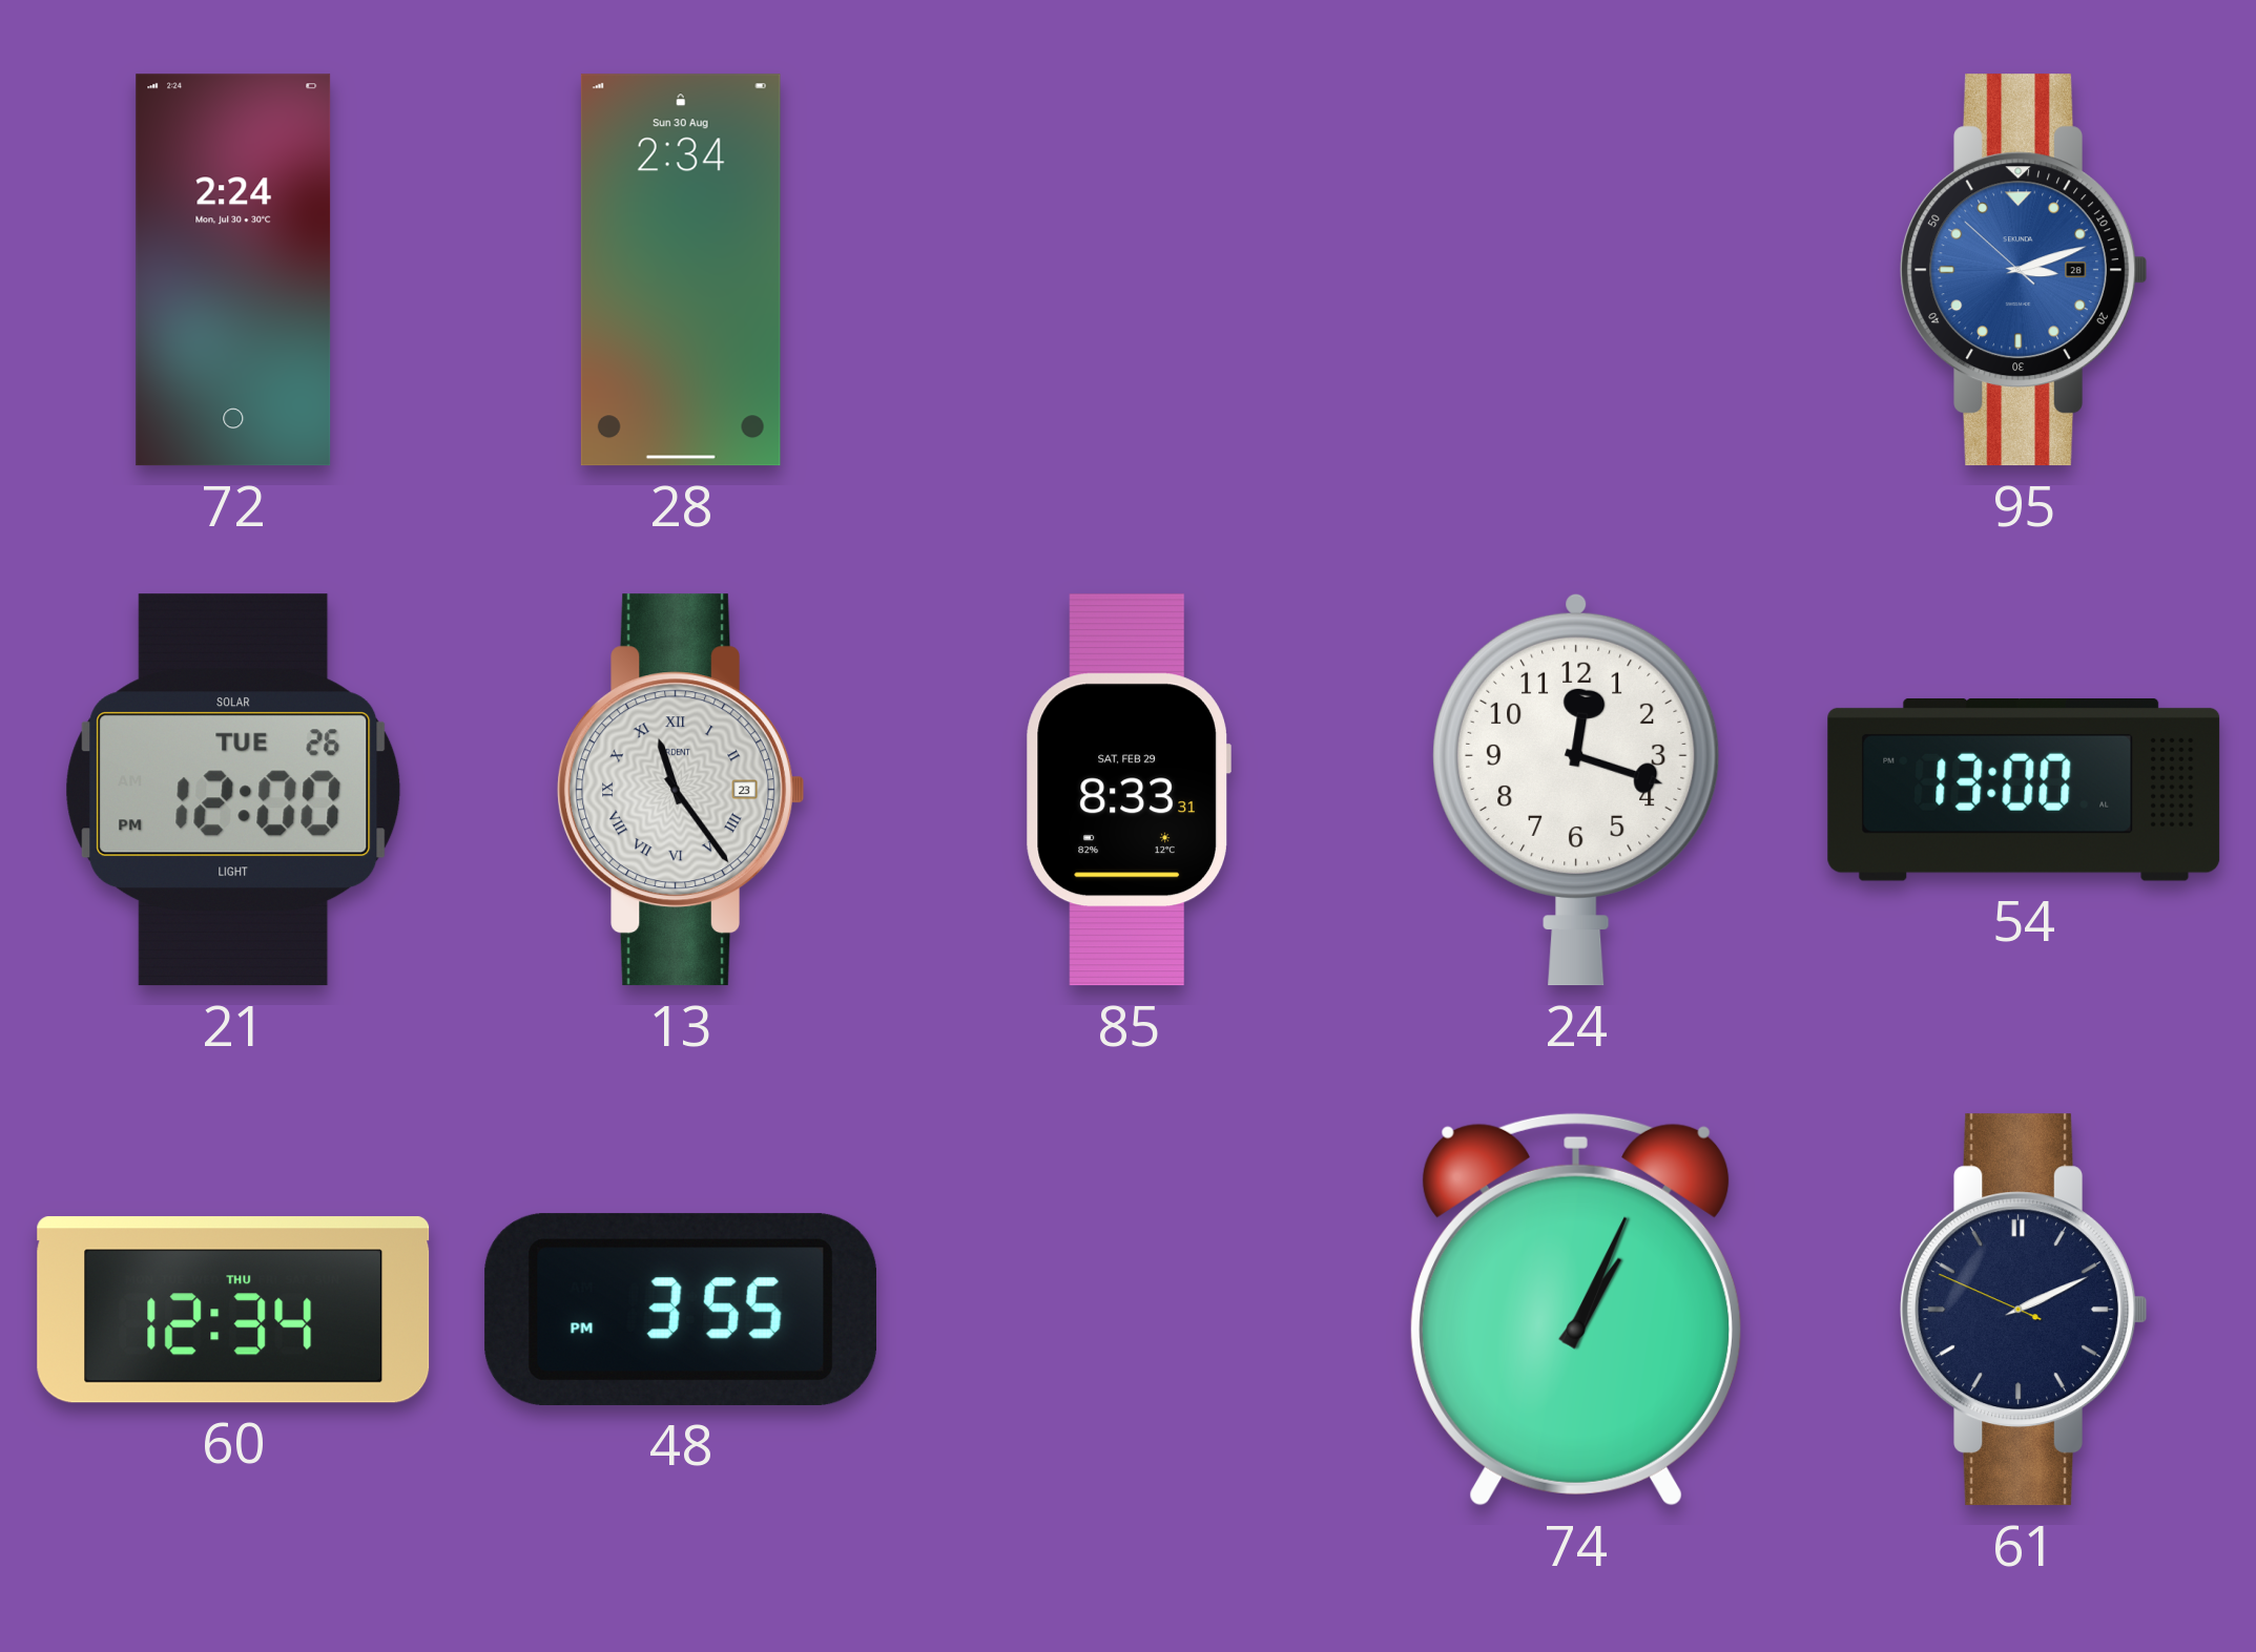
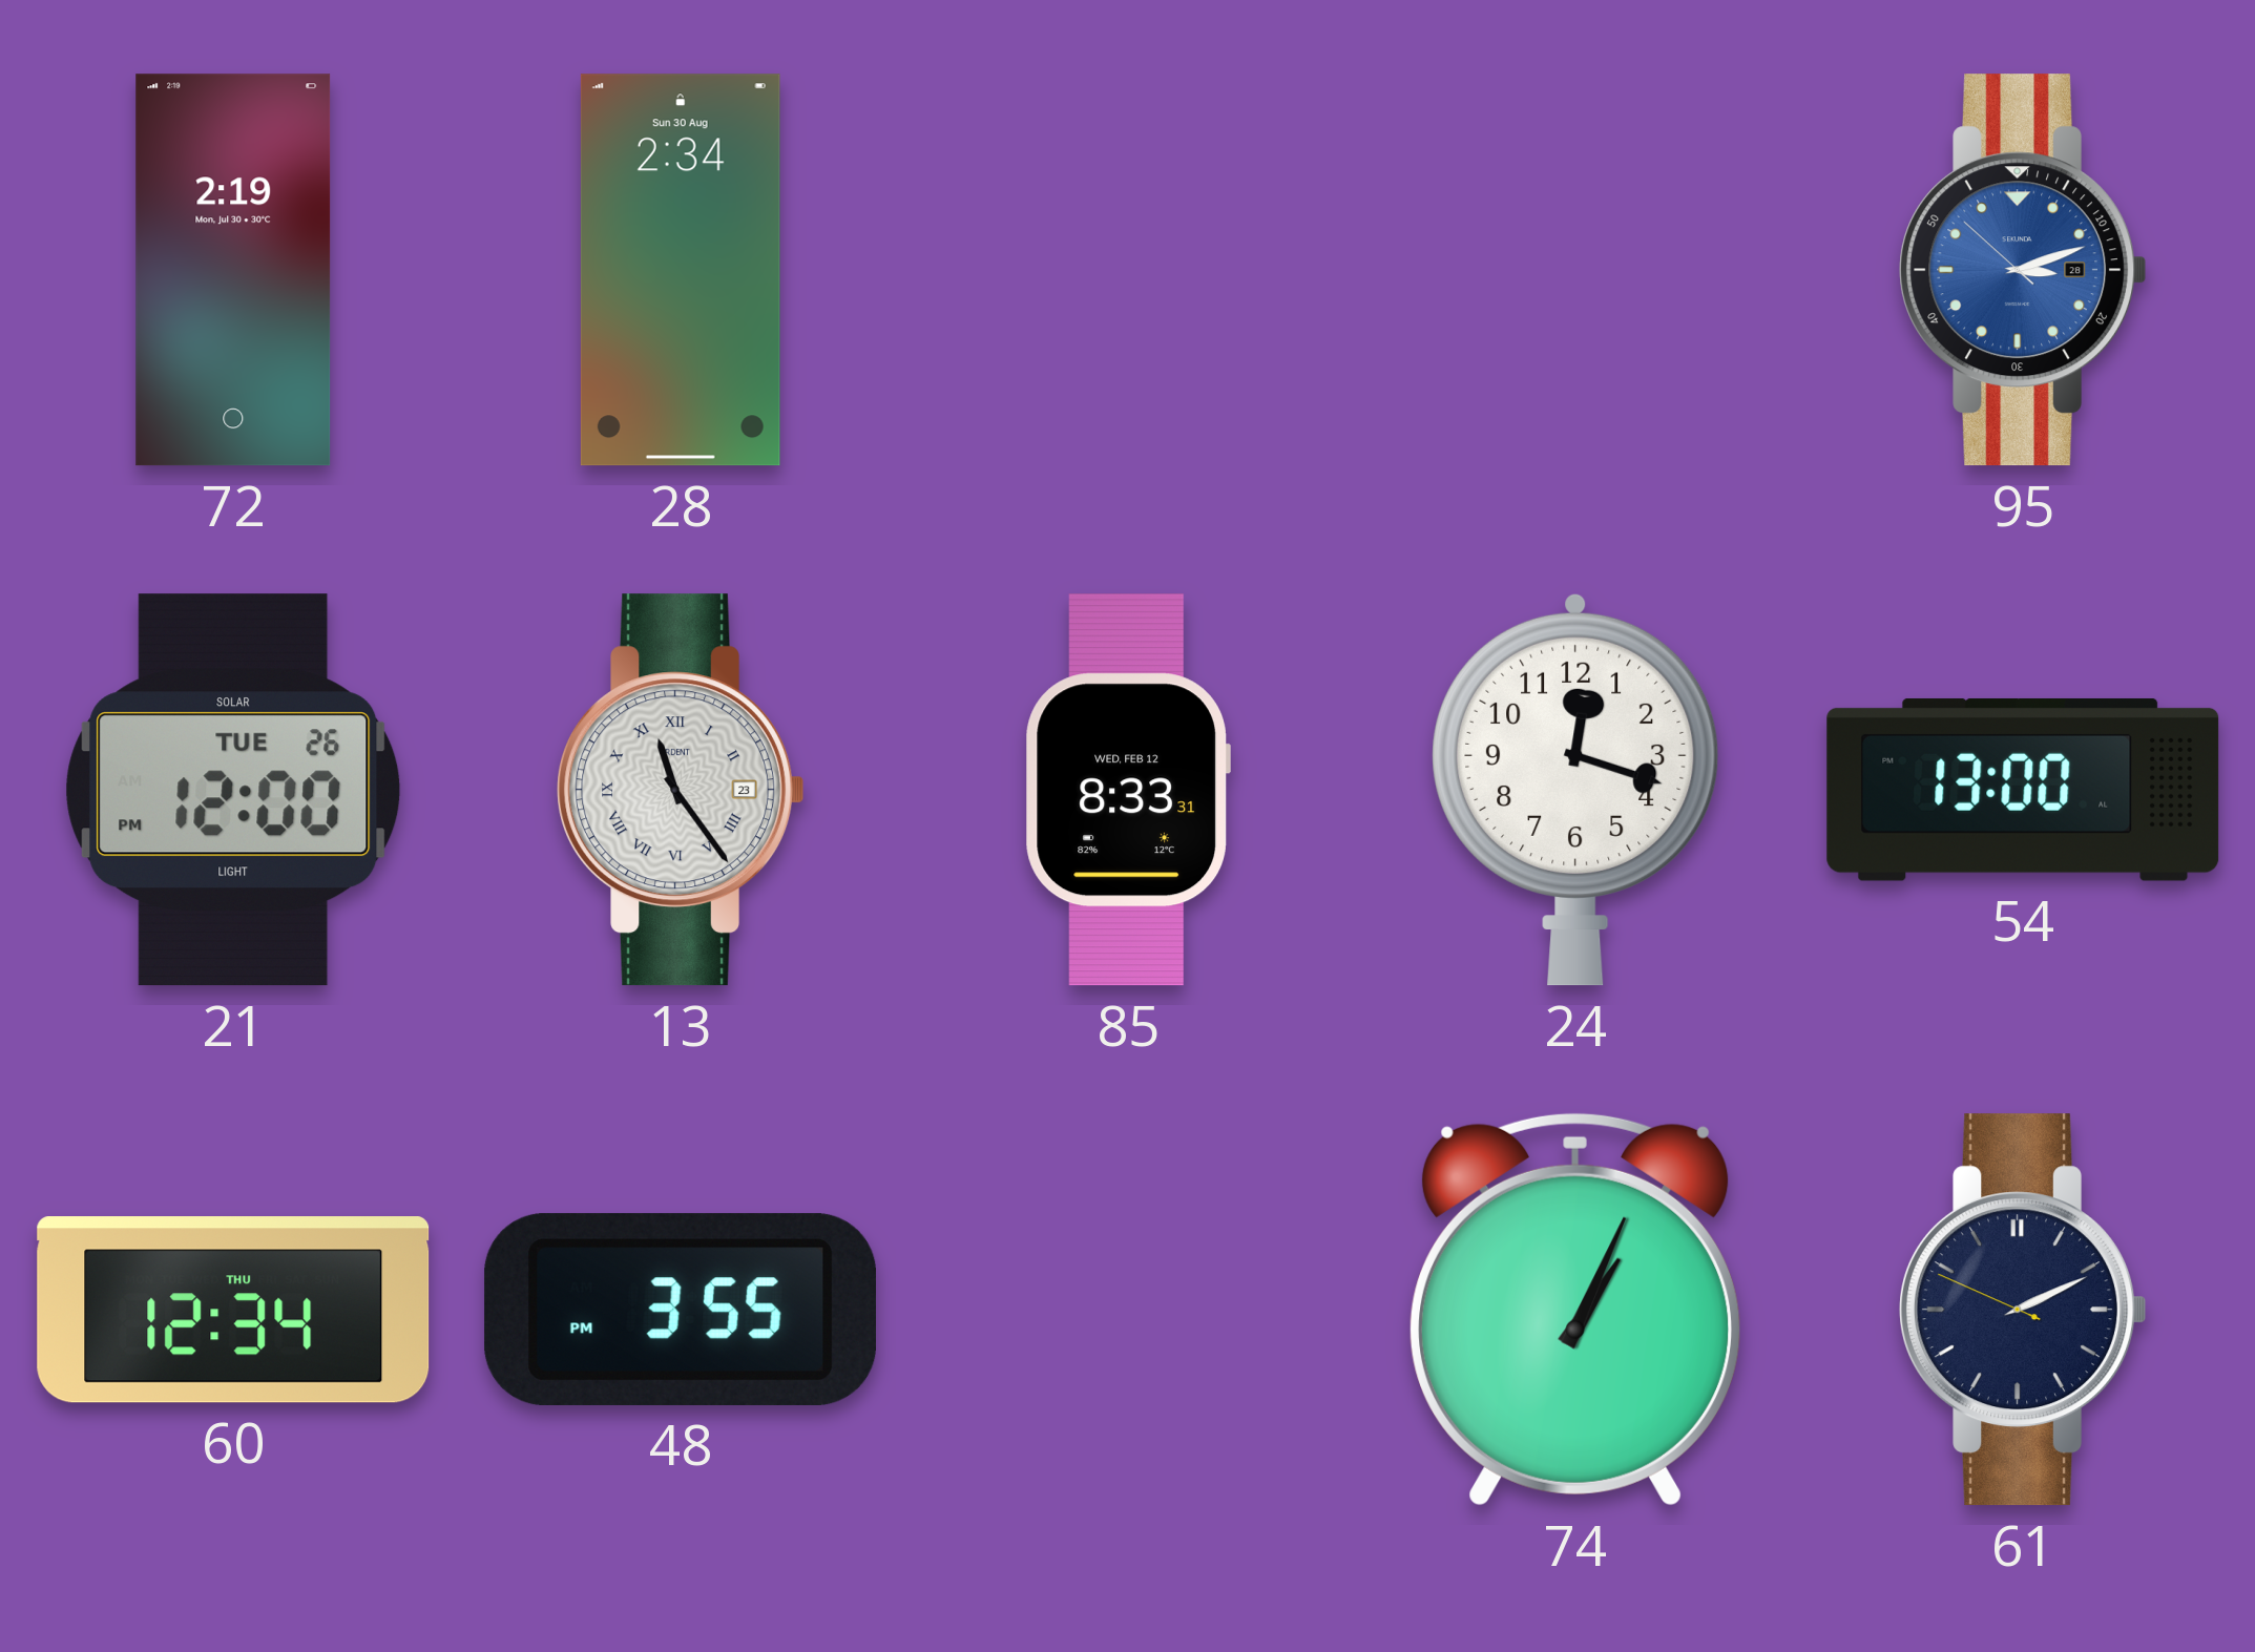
72: 2:24 -> 2:19 (233, 270)
85 date: SAT, FEB 29 -> WED, FEB 12 (1128, 790)
